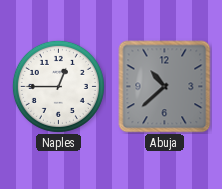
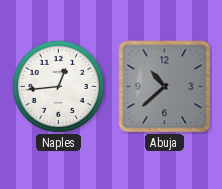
Naples: 12:45 -> 12:44 (58, 86)
